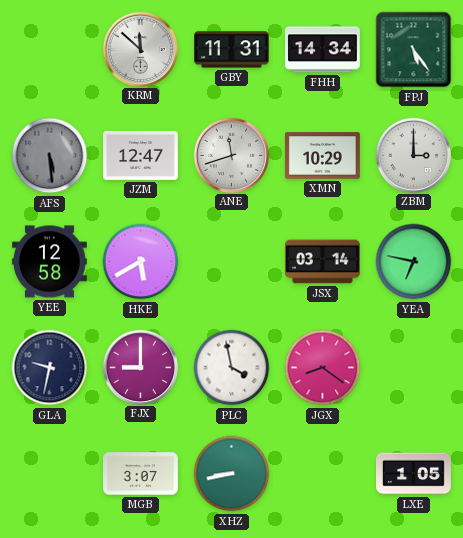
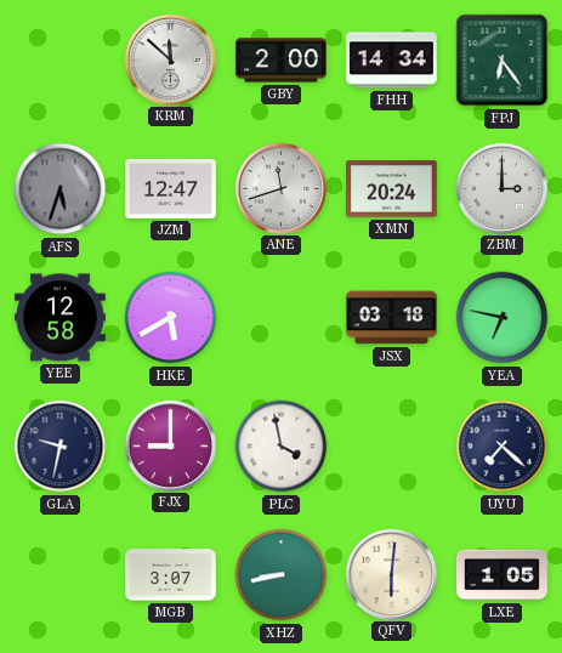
GBY: 11:31 -> 2:00 (282, 61)
FPJ: 5:24 -> 6:24 (503, 61)
AFS: 5:29 -> 5:33 (61, 189)
XMN: 10:29 -> 20:24 (392, 189)
JSX: 03:14 -> 03:18 (392, 318)
JGX: 8:21 -> none (323, 368)
UYU: none -> 7:22 (503, 447)
QFV: none -> 6:01 (391, 574)
